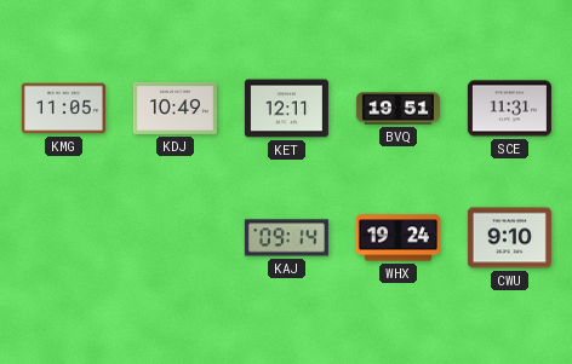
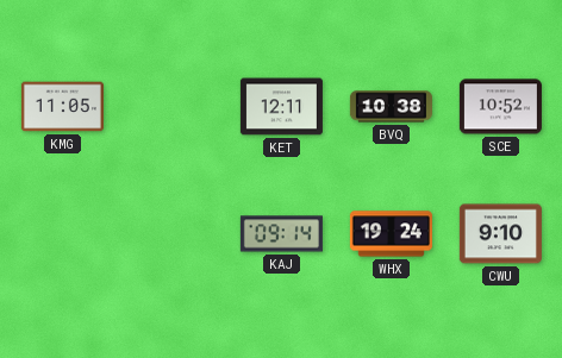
KDJ: 10:49 -> none (175, 108)
BVQ: 19:51 -> 10:38 (391, 107)
SCE: 11:31 -> 10:52 (500, 107)
